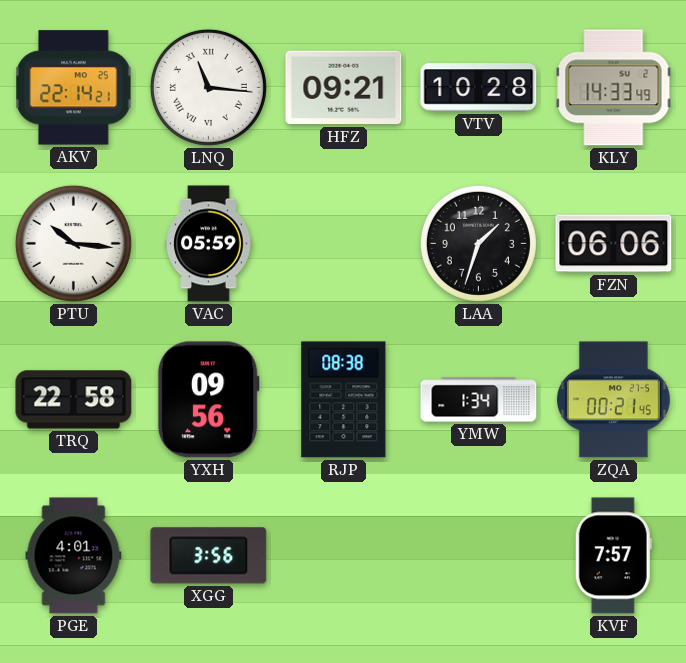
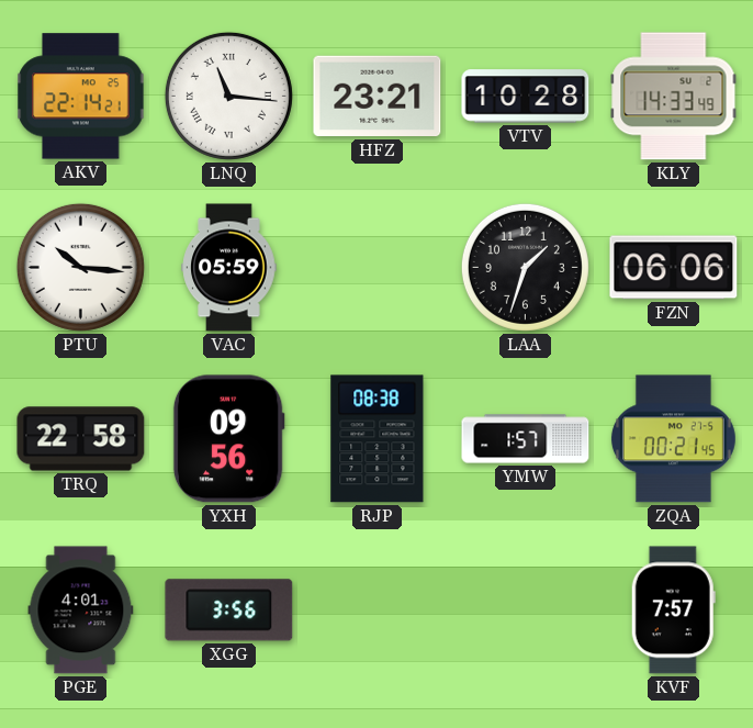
HFZ: 09:21 -> 23:21 (378, 97)
YMW: 1:34 -> 1:57 (526, 439)
